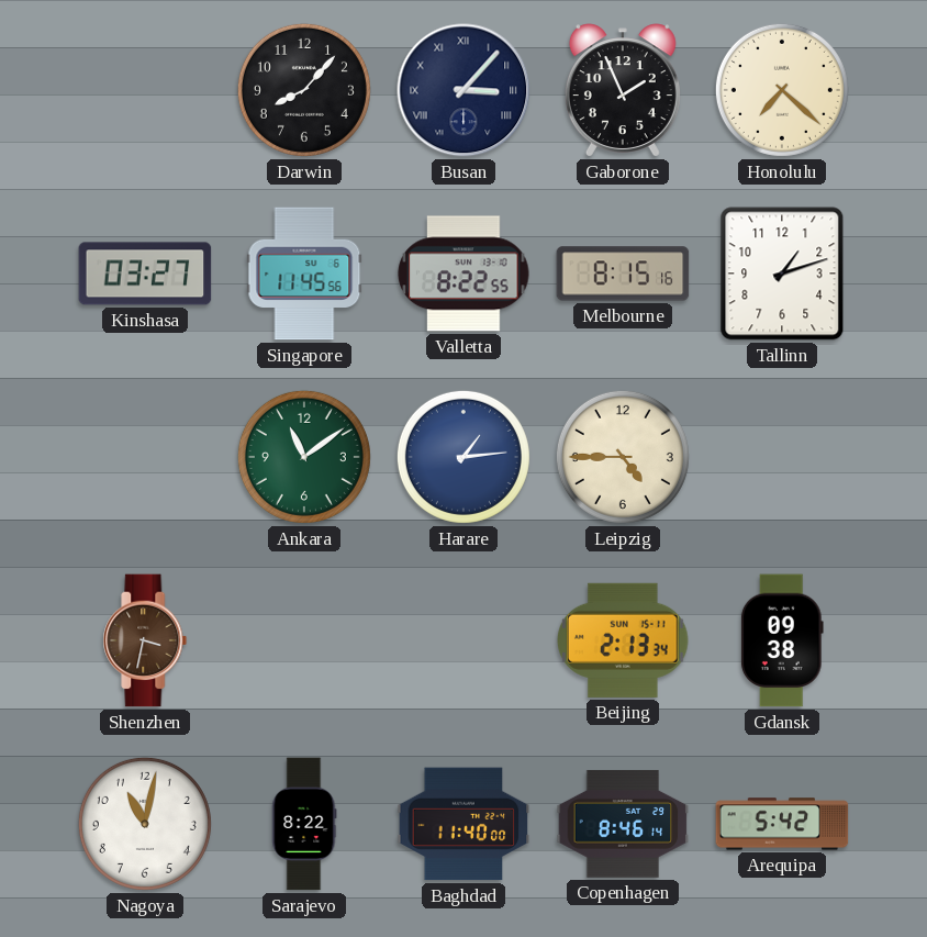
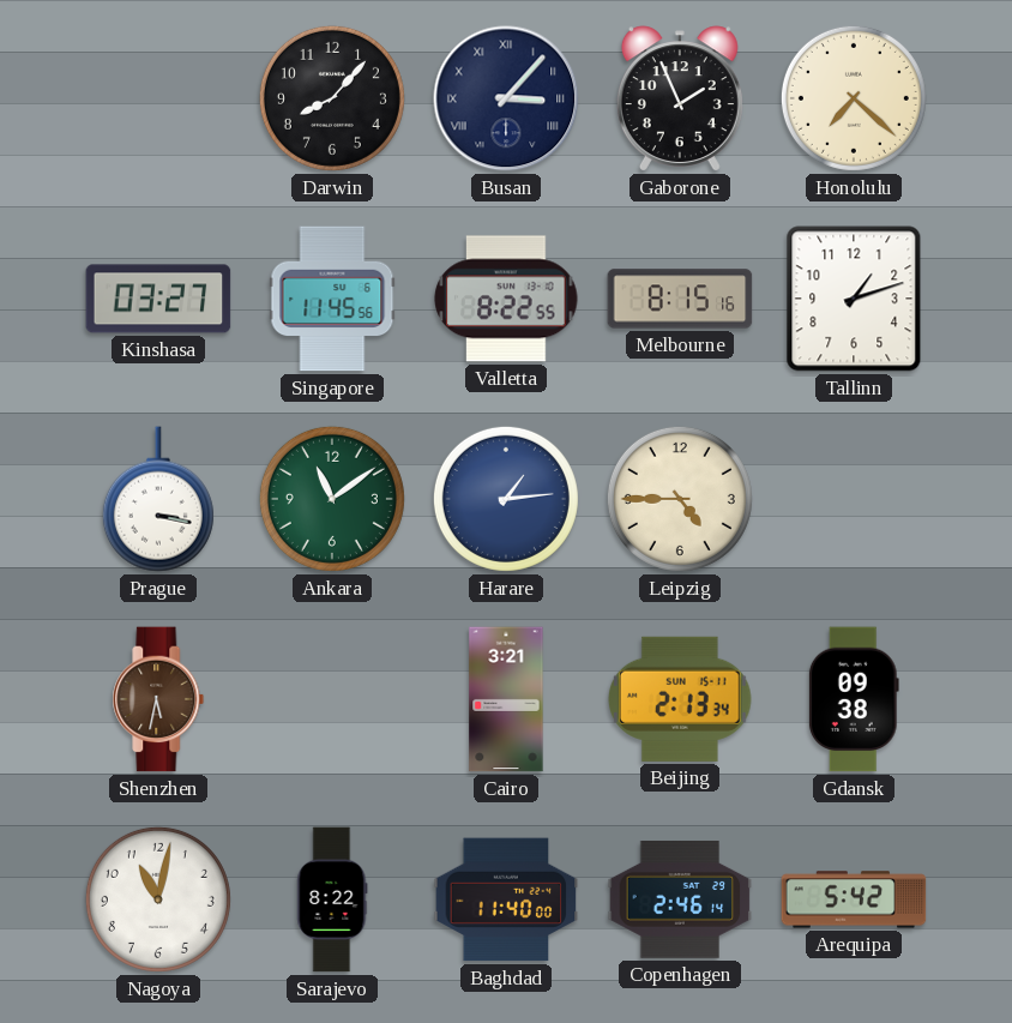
Prague: none -> 3:17 (158, 499)
Shenzhen: 3:32 -> 5:32 (158, 699)
Cairo: none -> 3:21 (506, 699)
Copenhagen: 8:46 -> 2:46 (680, 899)
